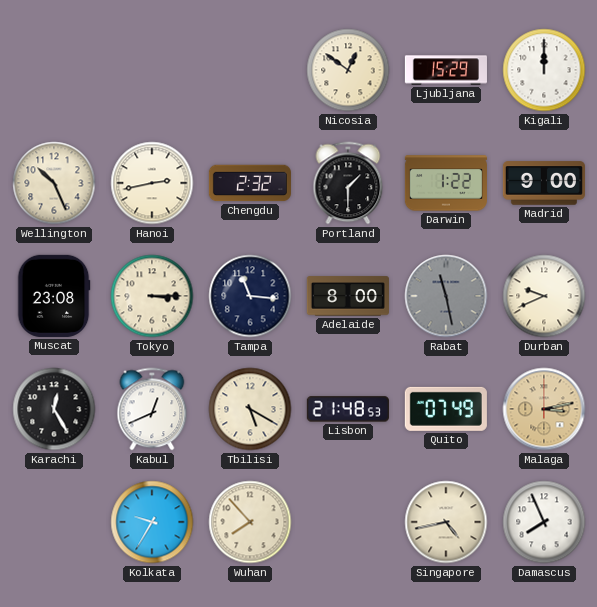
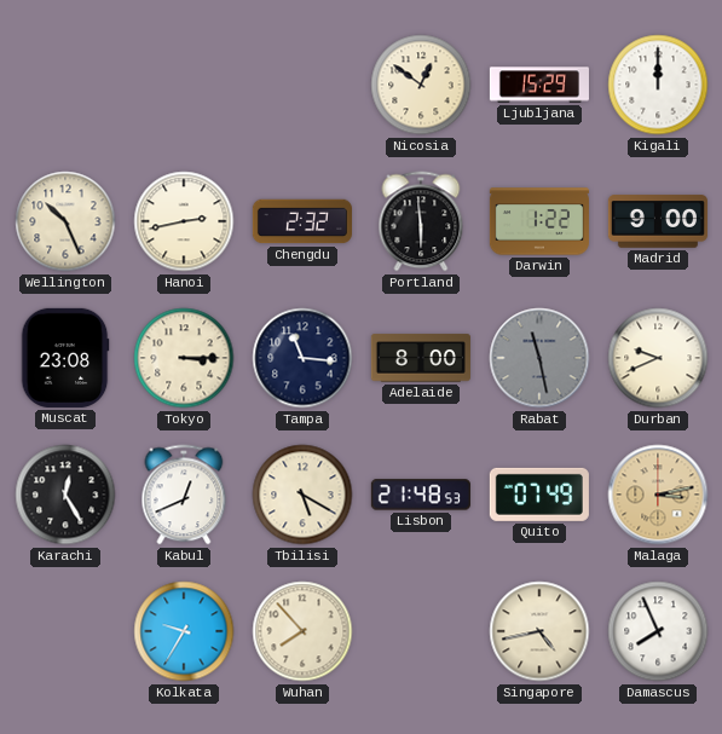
Portland: 1:30 -> 5:59 (421, 221)
